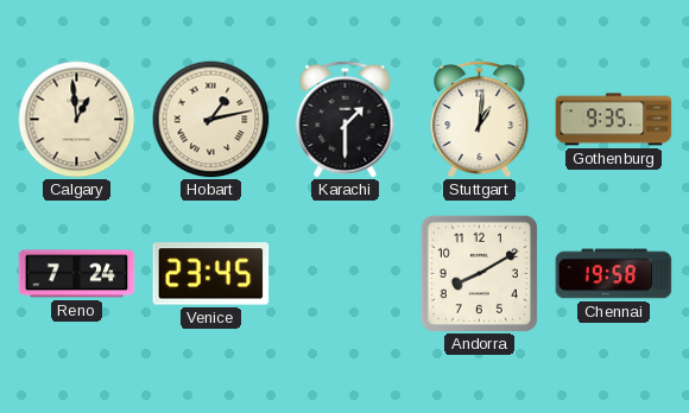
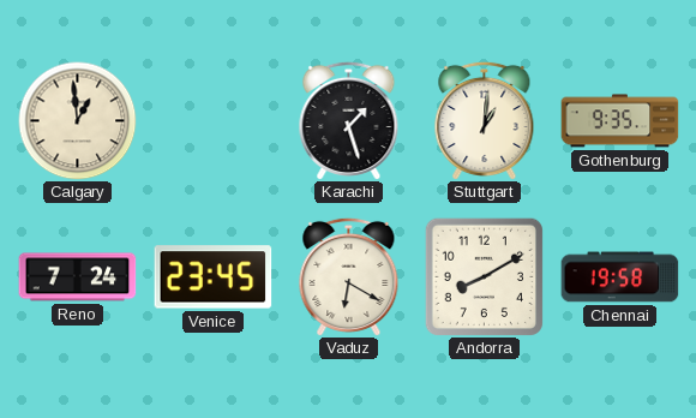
Hobart: 1:13 -> none (211, 120)
Karachi: 1:30 -> 1:27 (349, 120)
Vaduz: none -> 6:20 (349, 276)
